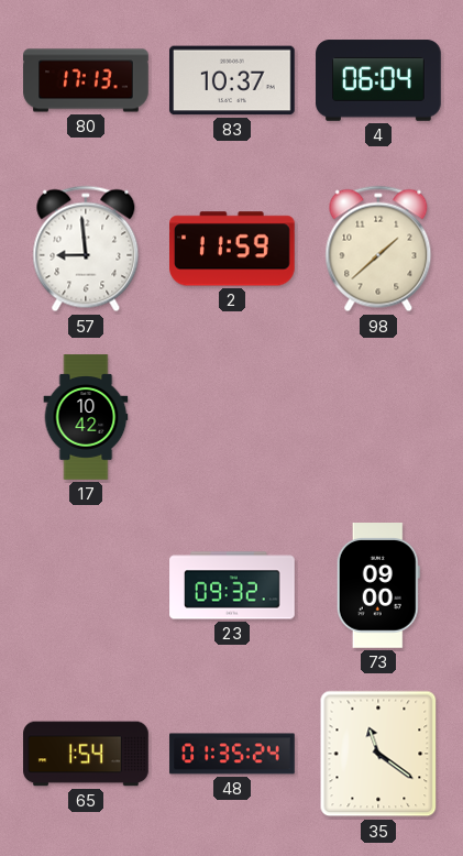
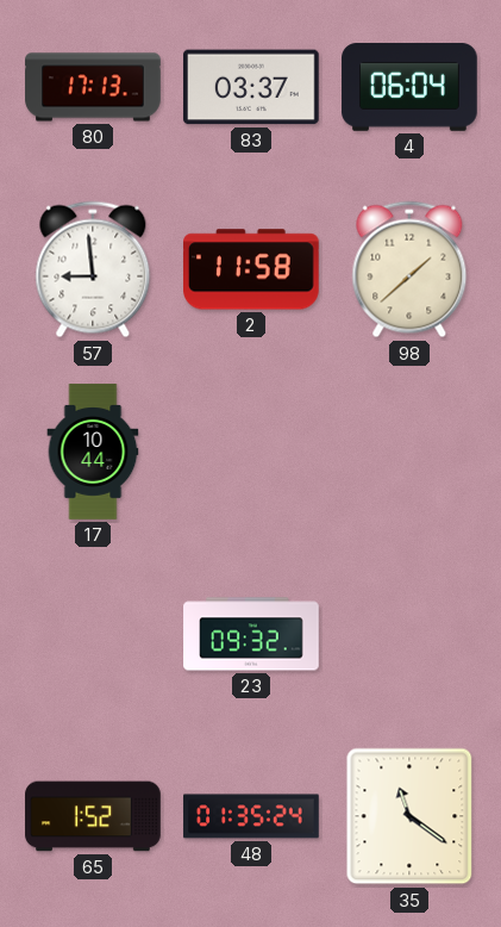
83: 10:37 -> 03:37 (252, 87)
2: 11:59 -> 11:58 (252, 269)
17: 10:42 -> 10:44 (93, 452)
73: 09:00 -> none (378, 586)
65: 1:54 -> 1:52 (93, 816)
